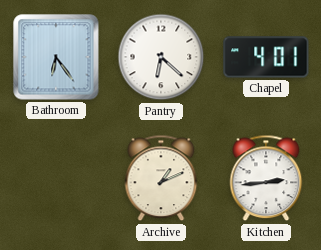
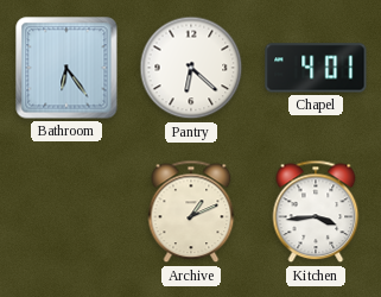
Kitchen: 2:44 -> 3:44 (316, 211)
